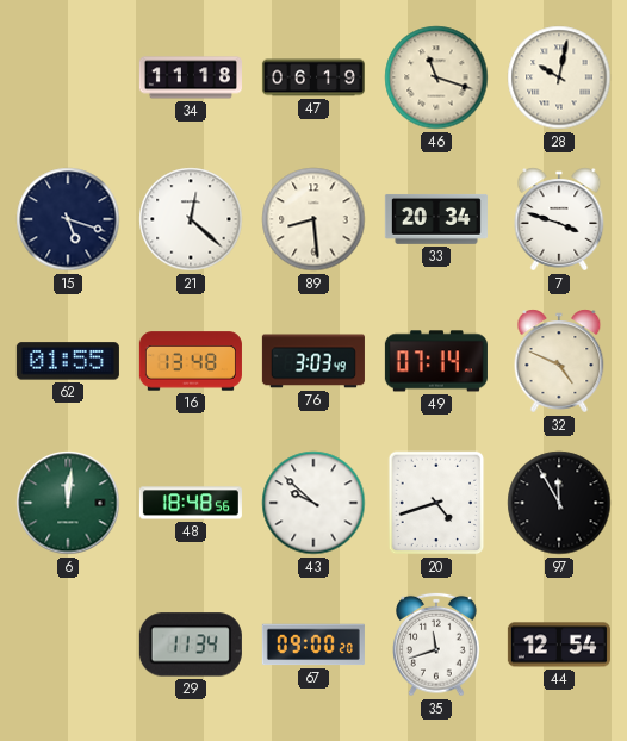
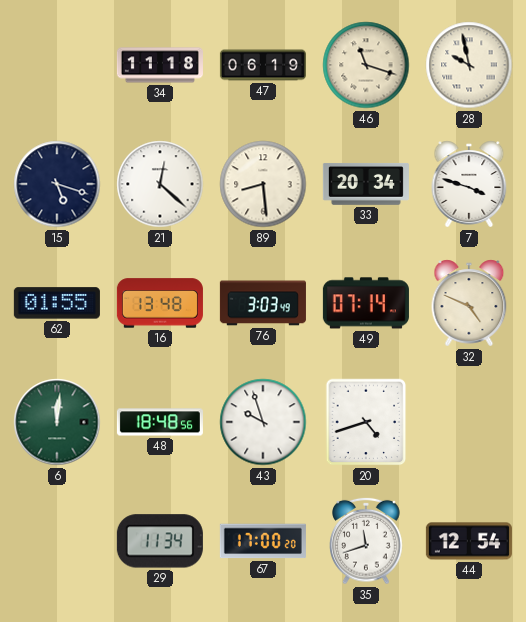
28: 10:02 -> 9:58 (469, 65)
43: 9:52 -> 9:57 (263, 422)
97: 11:55 -> none (559, 503)
67: 09:00 -> 17:00 (263, 541)
